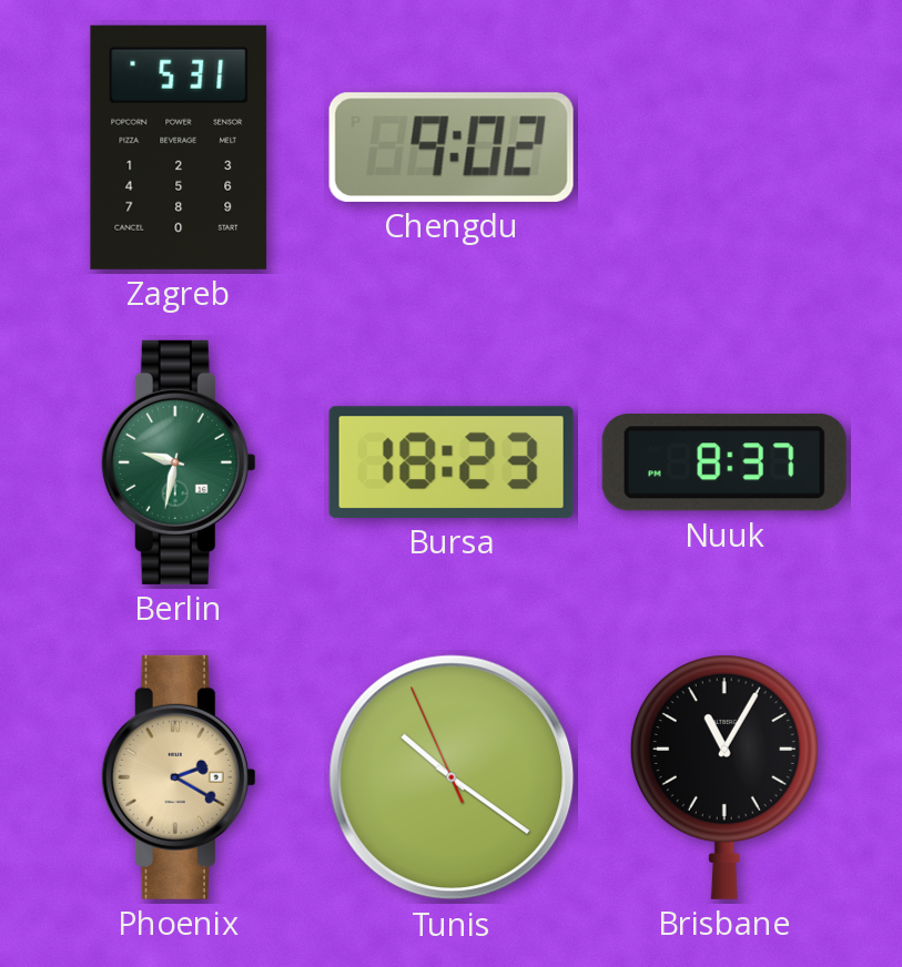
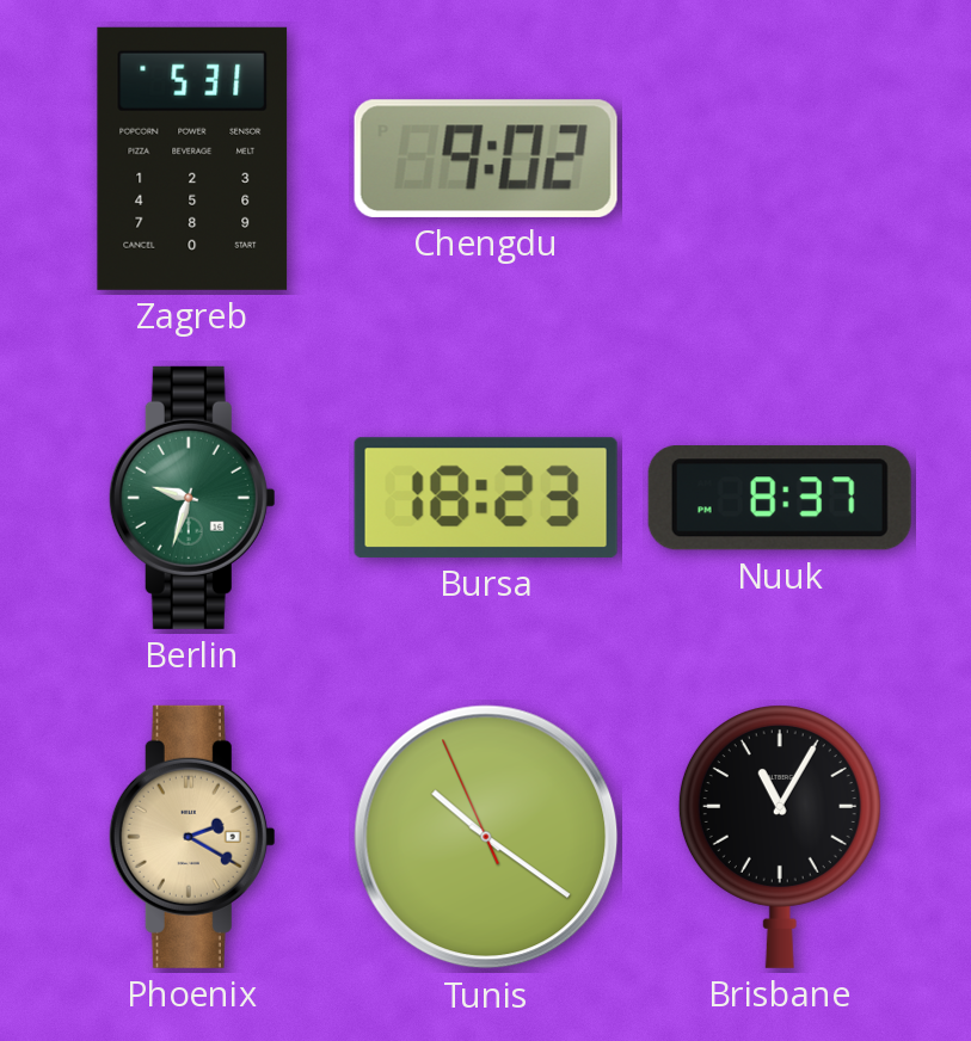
Berlin: 9:32 -> 9:33 (192, 498)
